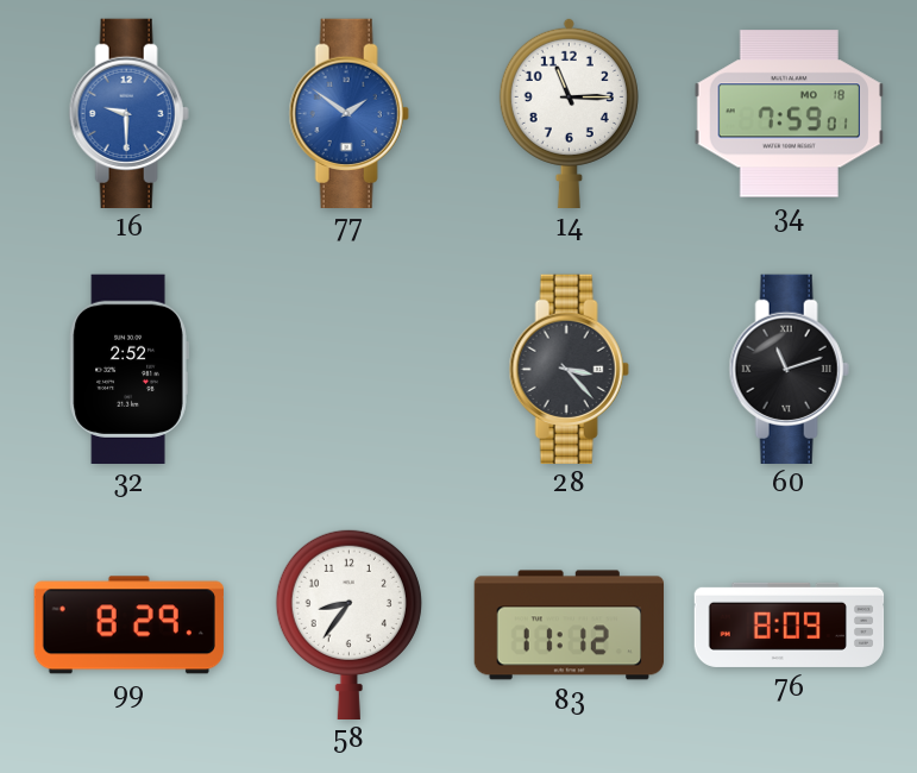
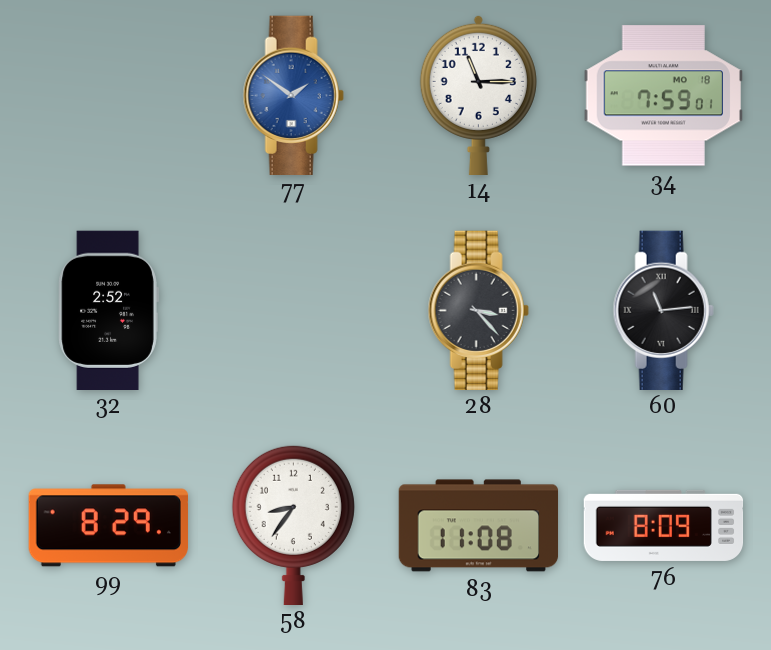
16: 9:30 -> none (128, 113)
60: 11:12 -> 11:14 (663, 310)
83: 11:12 -> 11:08 (479, 526)
